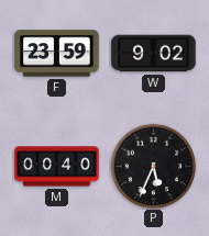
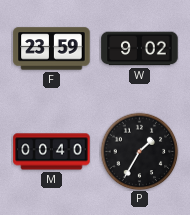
P: 5:34 -> 1:35 (139, 151)
